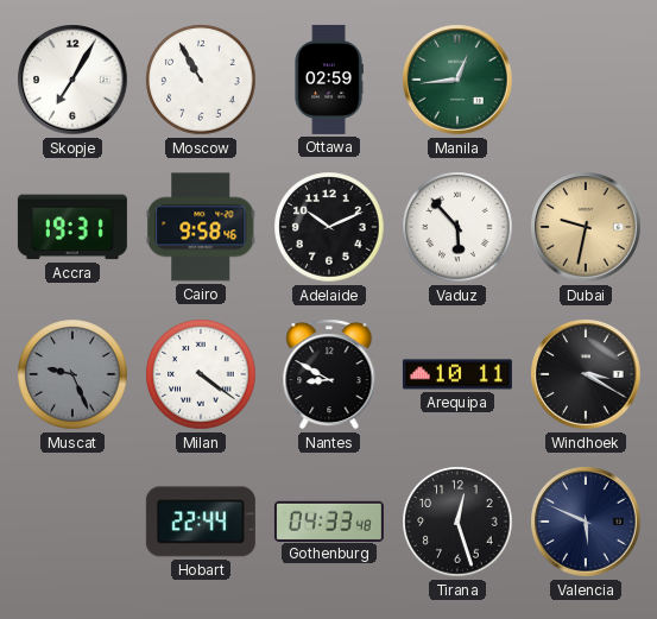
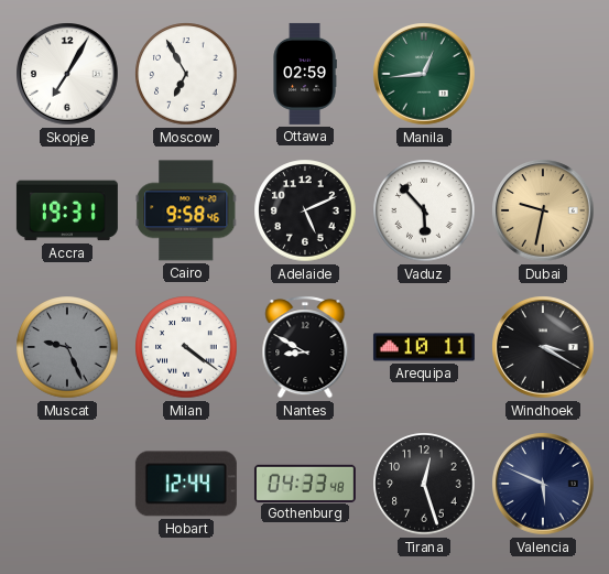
Moscow: 10:55 -> 6:55 (186, 74)
Adelaide: 10:11 -> 5:11 (305, 210)
Hobart: 22:44 -> 12:44 (186, 484)
